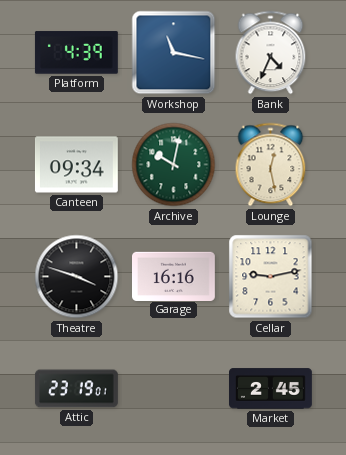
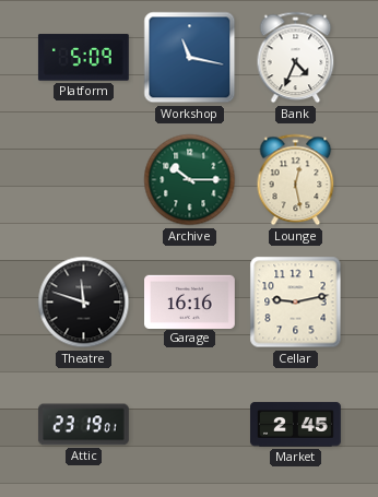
Platform: 4:39 -> 5:09 (83, 58)
Canteen: 09:34 -> none (76, 165)
Archive: 10:02 -> 10:15 (190, 180)
Theatre: 3:48 -> 11:48 (84, 303)
